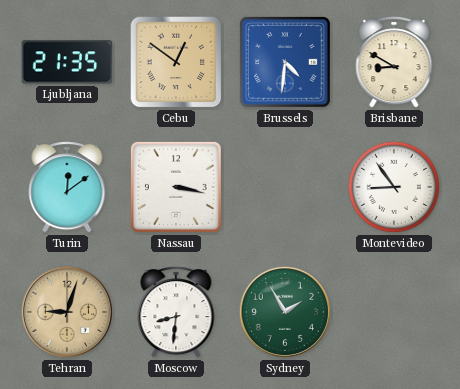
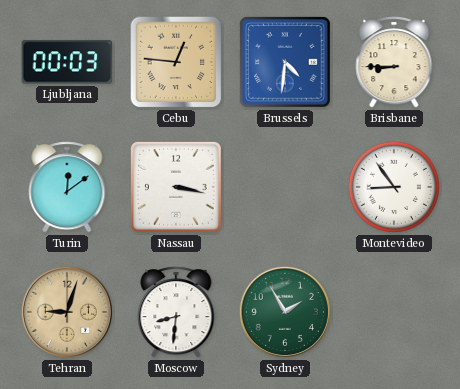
Ljubljana: 21:35 -> 00:03 (67, 62)
Cebu: 12:51 -> 12:46 (176, 62)
Brisbane: 8:50 -> 8:45 (394, 62)
